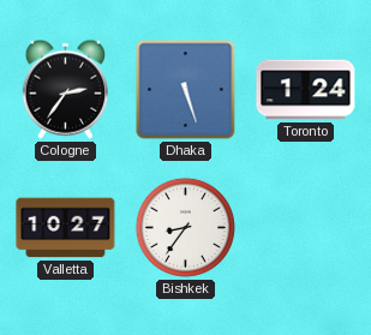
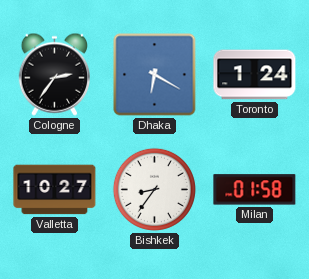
Dhaka: 5:27 -> 6:20 (155, 75)
Milan: none -> 01:58 (255, 190)
